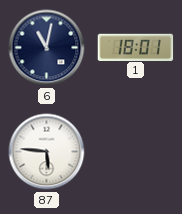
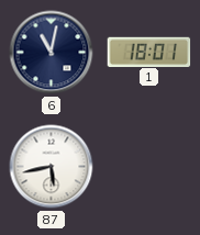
87: 5:46 -> 5:43 (52, 167)
